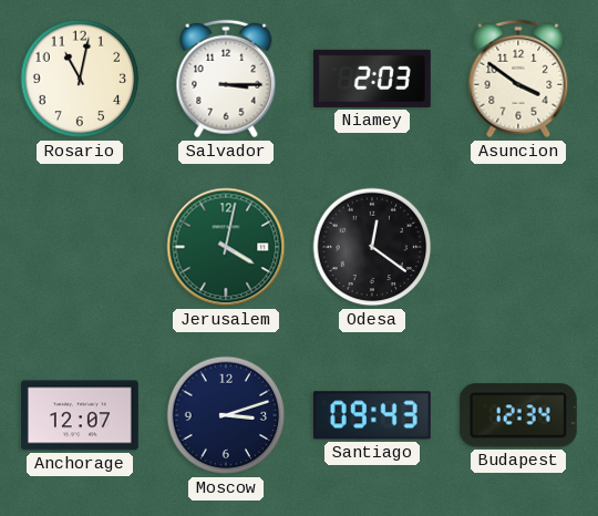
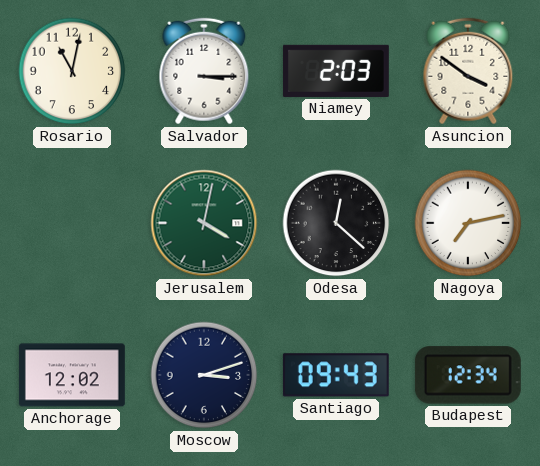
Odesa: 12:21 -> 12:22 (336, 223)
Nagoya: none -> 7:13 (468, 223)
Anchorage: 12:07 -> 12:02 (72, 375)
